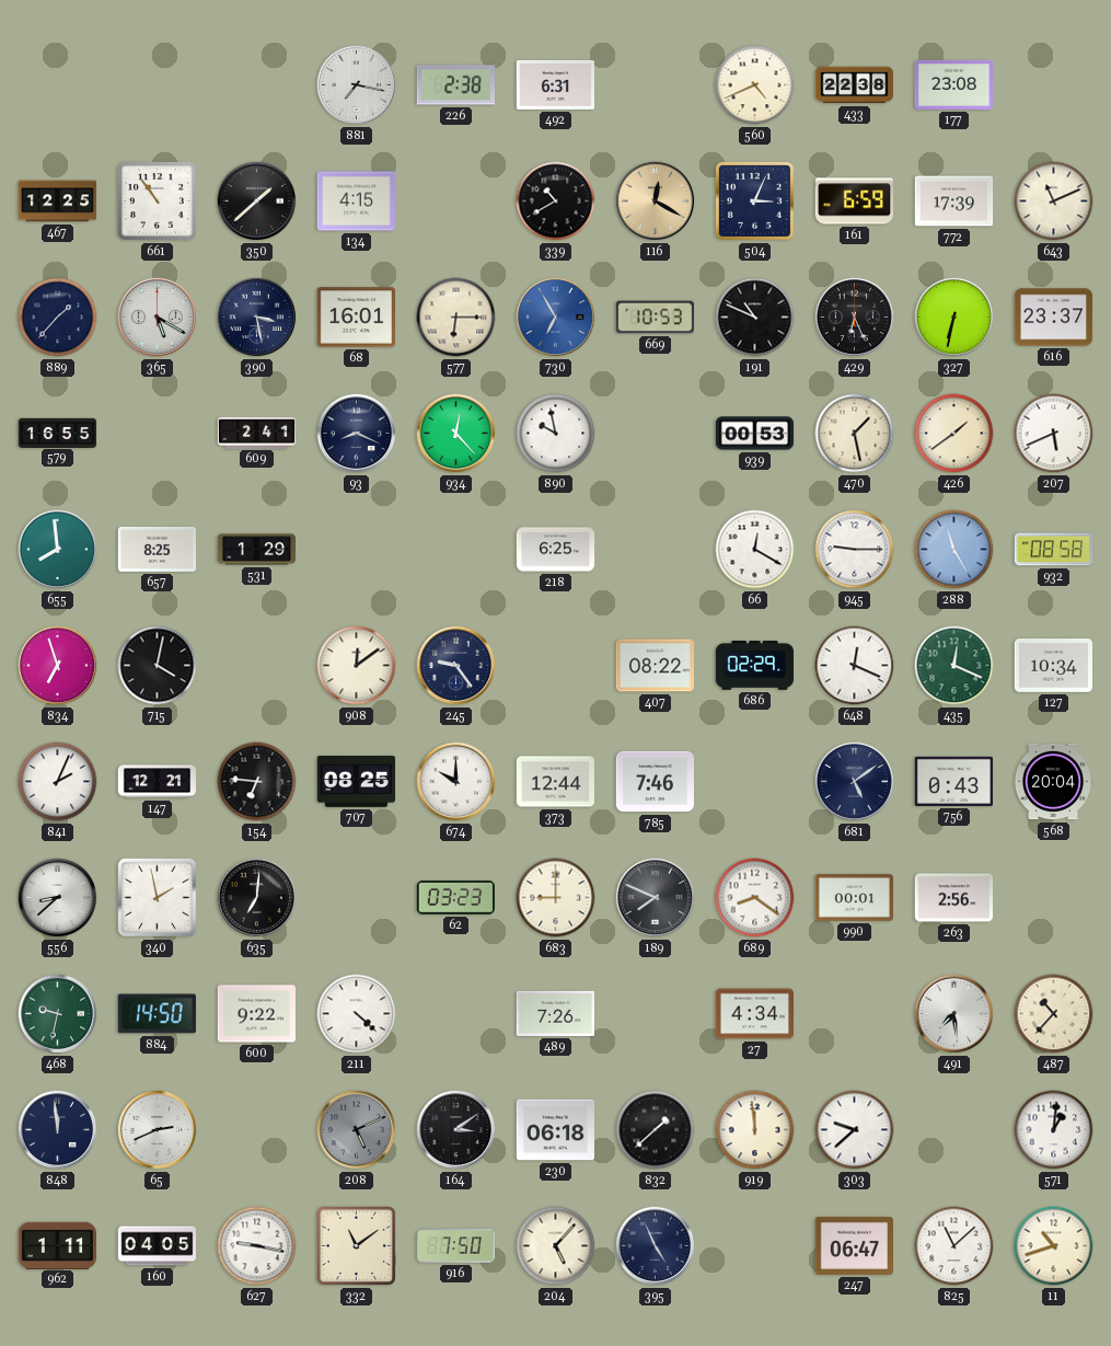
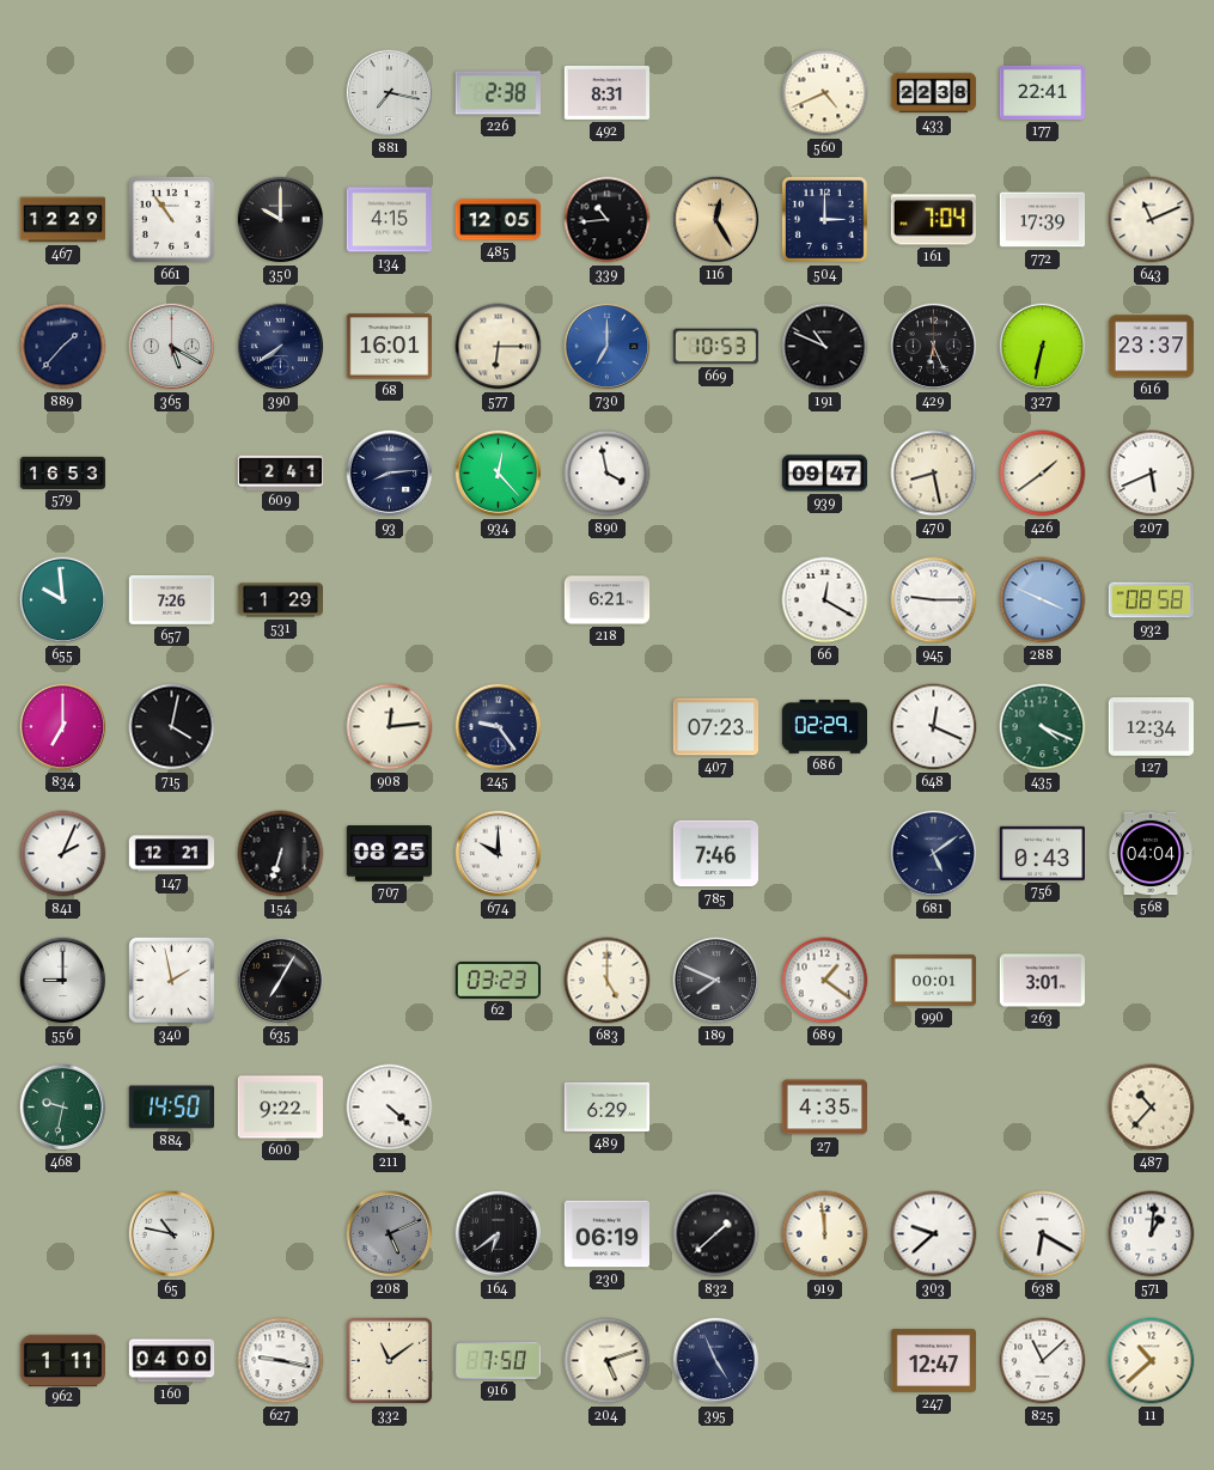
492: 6:31 -> 8:31 (608, 92)
177: 23:08 -> 22:41 (1043, 92)
467: 12:25 -> 12:29 (63, 220)
350: 1:38 -> 10:00 (281, 220)
485: none -> 12:05 (499, 220)
339: 10:40 -> 10:44 (608, 220)
116: 12:20 -> 12:25 (716, 220)
504: 3:04 -> 3:00 (824, 219)
161: 6:59 -> 7:04 (933, 220)
390: 3:28 -> 7:39 (281, 347)
730: 6:55 -> 7:00 (608, 347)
579: 16:55 -> 16:53 (63, 472)
93: 8:19 -> 8:14 (390, 474)
890: 9:58 -> 3:58 (608, 474)
939: 00:53 -> 09:47 (825, 474)
470: 1:28 -> 8:28 (934, 474)
655: 7:59 -> 9:59 (63, 600)
657: 8:25 -> 7:26 (171, 599)
218: 6:25 -> 6:21 (608, 600)
288: 11:25 -> 3:49 (1043, 600)
834: 6:57 -> 7:00 (63, 727)
908: 12:09 -> 12:14 (390, 727)
407: 08:22 -> 07:23 (716, 727)
435: 12:19 -> 4:19 (1043, 727)
127: 10:34 -> 12:34 (1151, 727)
154: 6:46 -> 6:33 (281, 854)
373: 12:44 -> none (555, 782)
568: 20:04 -> 04:04 (1149, 854)
556: 8:38 -> 9:00 (63, 981)
635: 7:01 -> 7:05 (281, 981)
683: 9:00 -> 5:00 (608, 981)
689: 8:21 -> 1:21 (825, 981)
263: 2:56 -> 3:01 (1043, 981)
489: 7:26 -> 6:29 (606, 1106)
27: 4:34 -> 4:35 (825, 1108)
491: 7:29 -> none (954, 1014)
848: 11:59 -> none (58, 1130)
65: 2:41 -> 10:47 (172, 1234)
164: 3:09 -> 6:39 (499, 1234)
230: 06:18 -> 06:19 (608, 1234)
638: none -> 6:20 (1043, 1234)
160: 04:05 -> 04:00 (172, 1361)
204: 5:07 -> 5:12 (608, 1361)
247: 06:47 -> 12:47 (933, 1360)
11: 10:42 -> 10:38 (1152, 1361)
